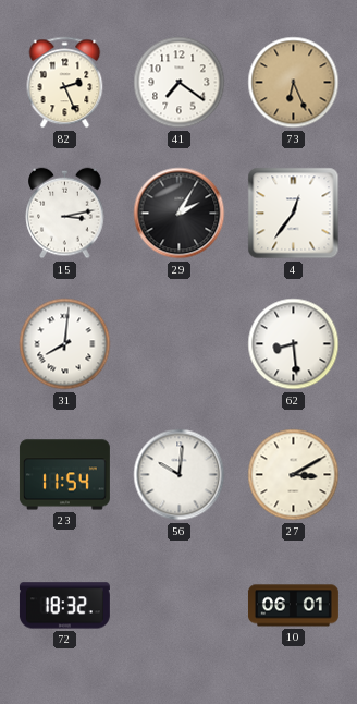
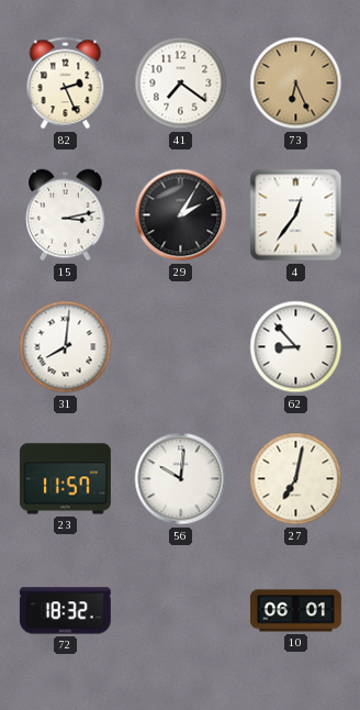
62: 8:29 -> 8:53 (296, 347)
23: 11:54 -> 11:57 (65, 479)
27: 3:10 -> 7:02 (296, 479)
